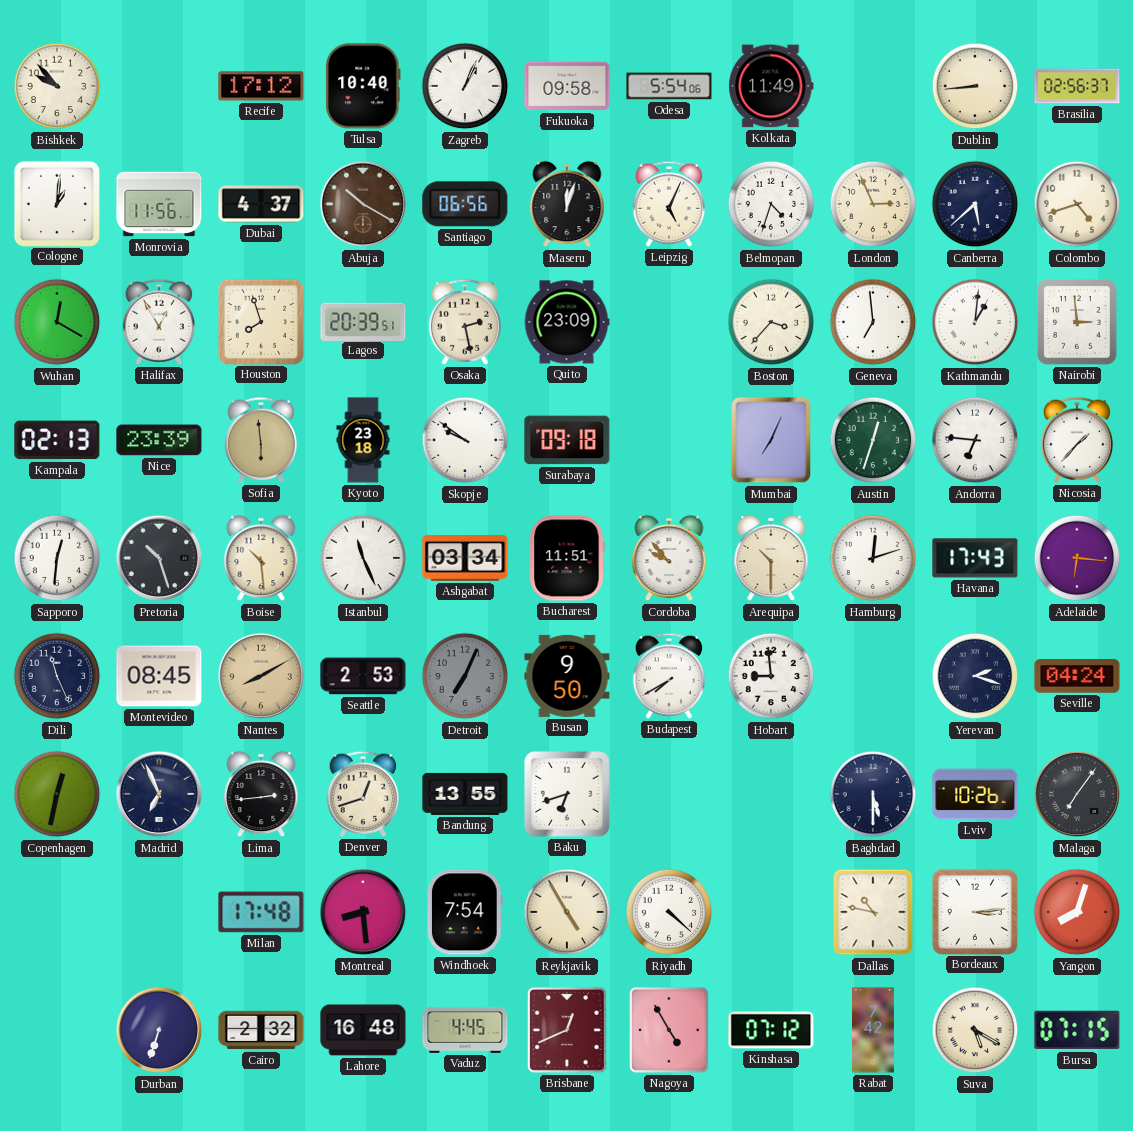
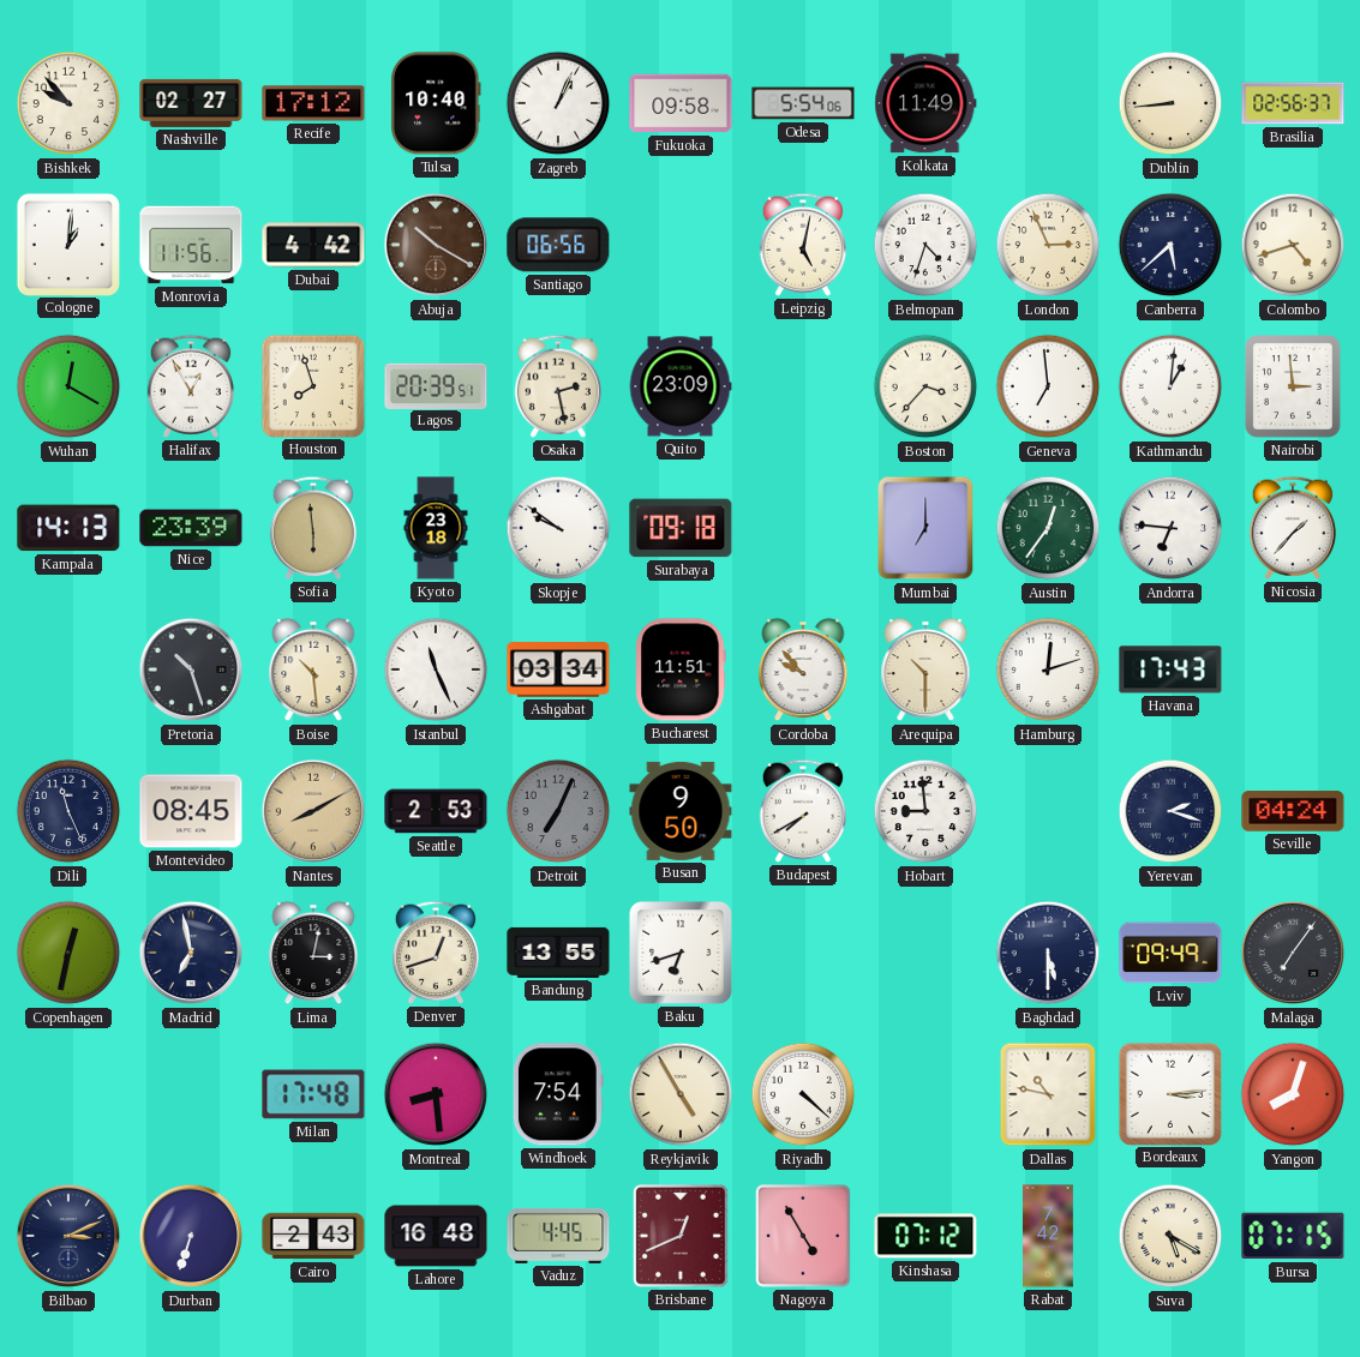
Nashville: none -> 02:27 (191, 103)
Dubai: 4:37 -> 4:42 (313, 245)
Maseru: 12:03 -> none (567, 204)
Leipzig: 5:04 -> 5:02 (802, 245)
Kampala: 02:13 -> 14:13 (68, 528)
Mumbai: 7:04 -> 7:00 (925, 528)
Austin: 12:33 -> 12:36 (1048, 528)
Sapporo: 12:31 -> none (57, 558)
Adelaide: 6:16 -> none (1077, 558)
Madrid: 6:56 -> 6:58 (191, 953)
Lima: 2:44 -> 3:02 (313, 953)
Lviv: 10:26 -> 09:49 (1170, 953)
Bilbao: none -> 3:11 (68, 1236)
Cairo: 2:32 -> 2:43 (313, 1236)
